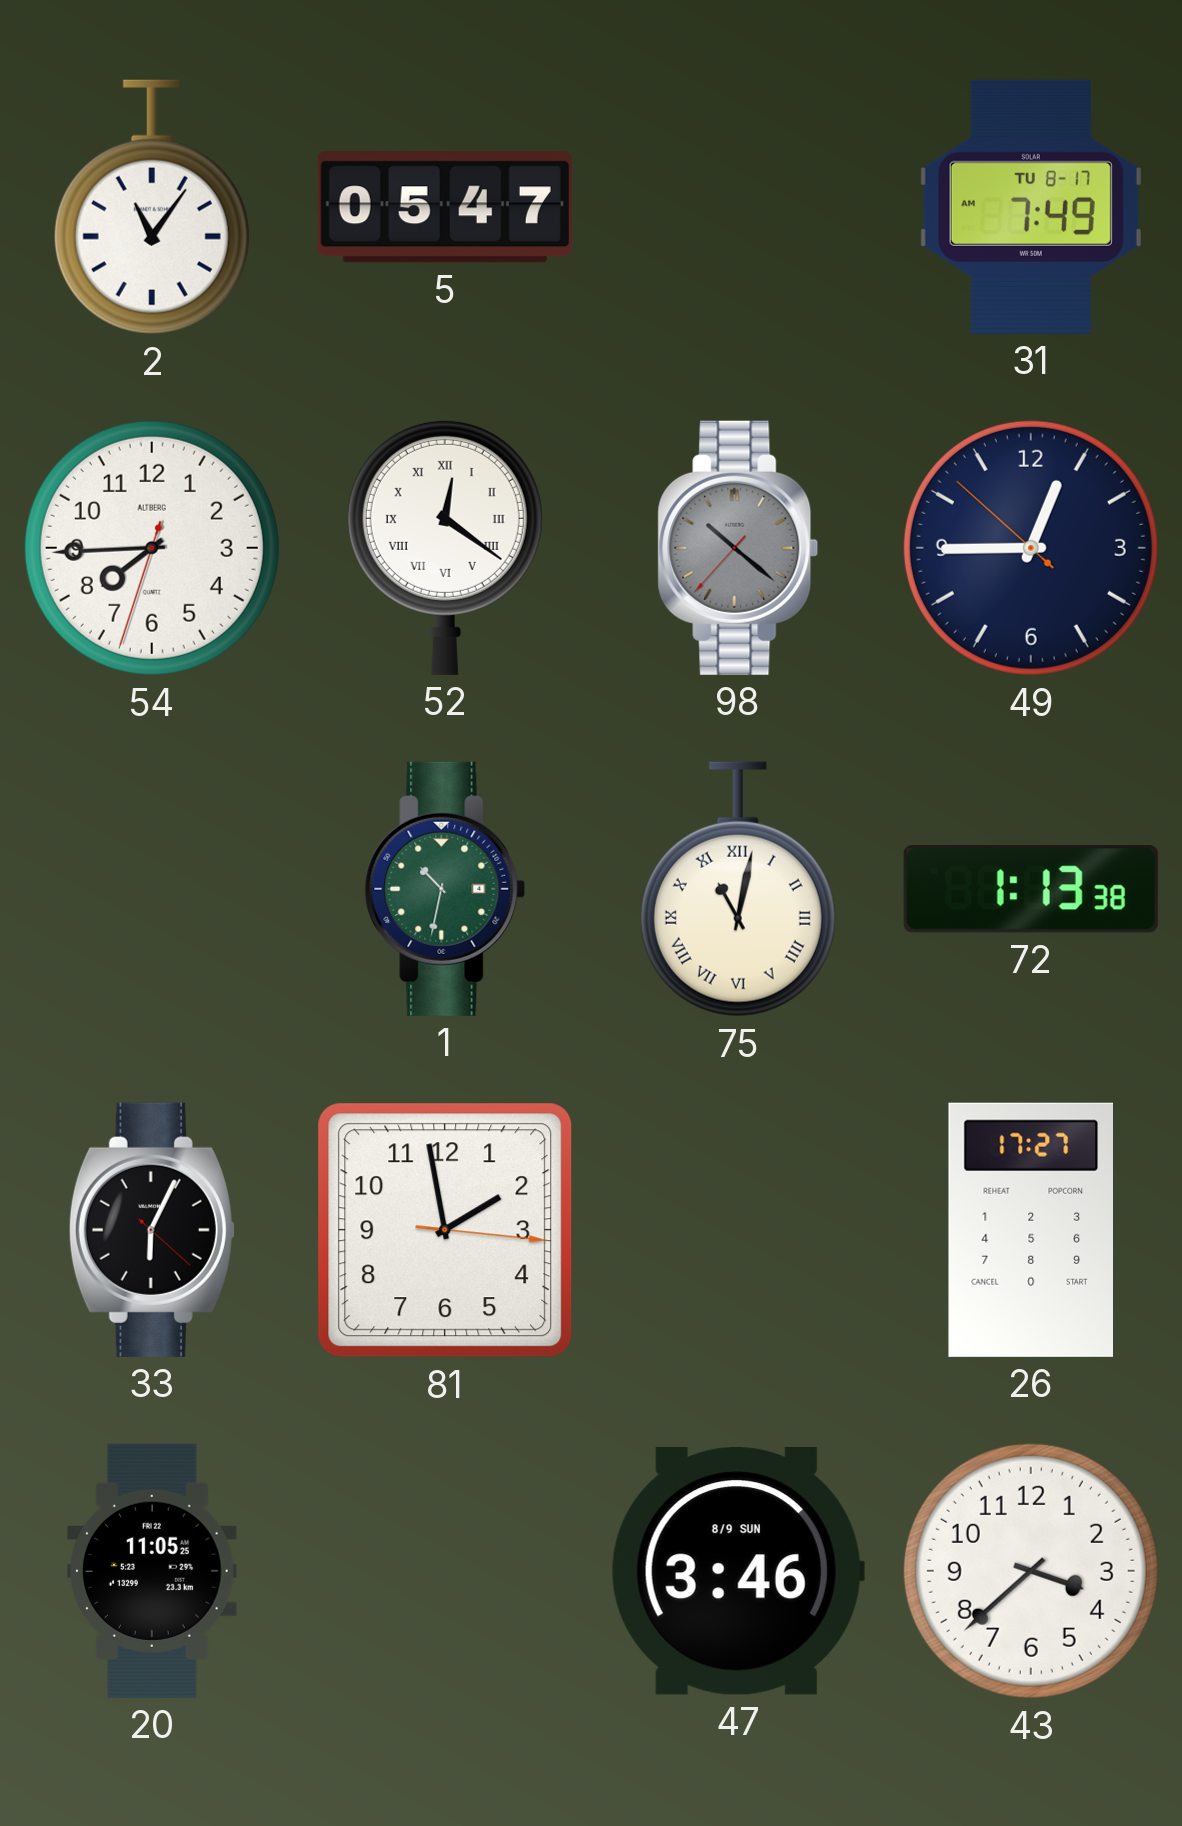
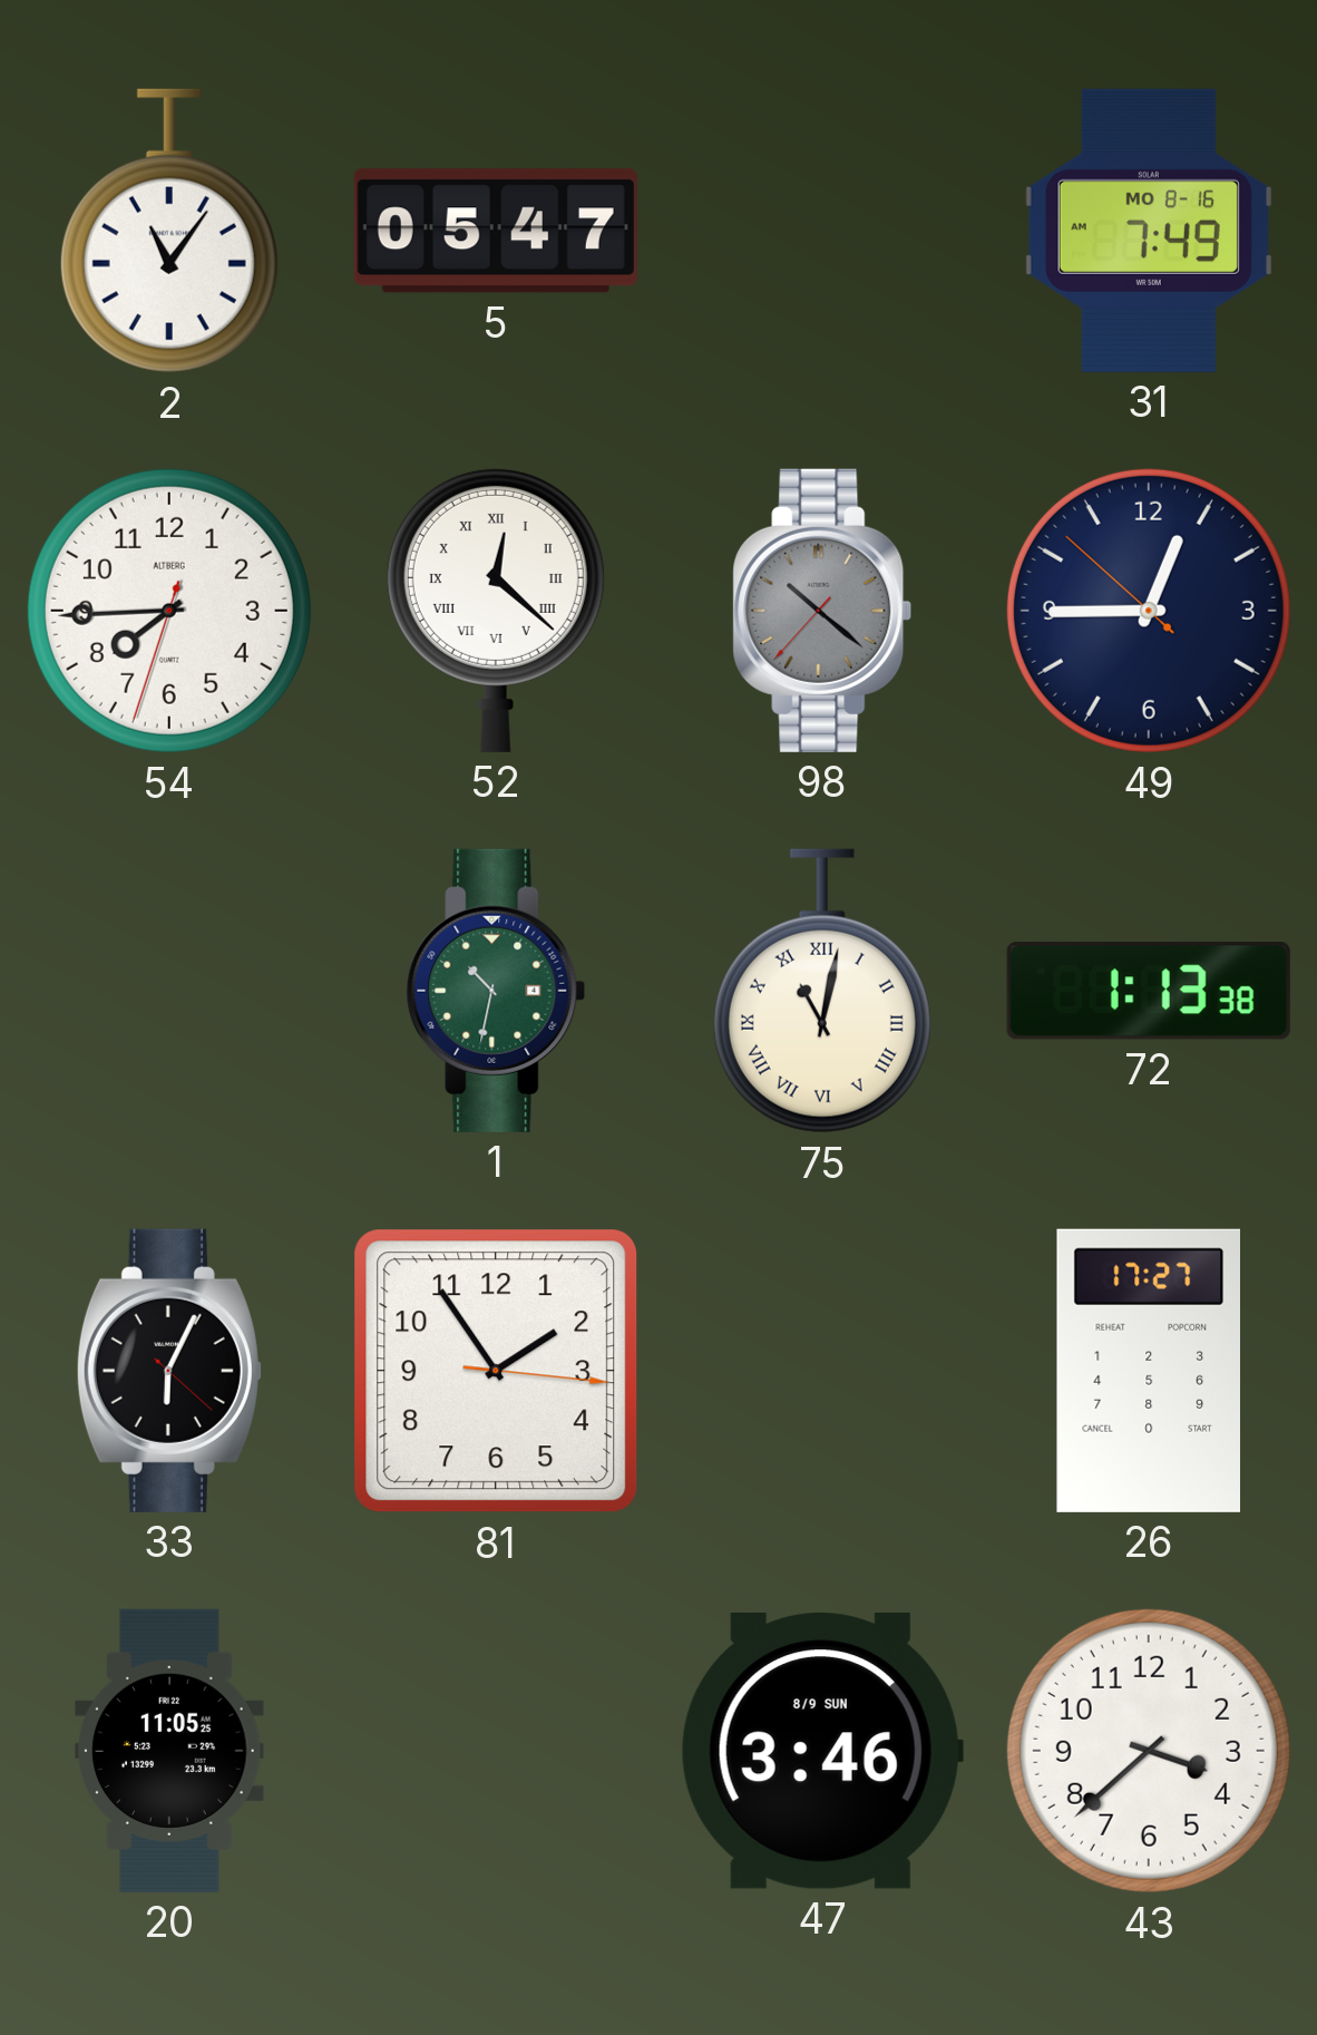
31 date: TU 8-17 -> MO 8-16 (1149, 231)
52: 12:21 -> 12:22 (496, 610)
81: 1:58 -> 1:54 (496, 1371)
